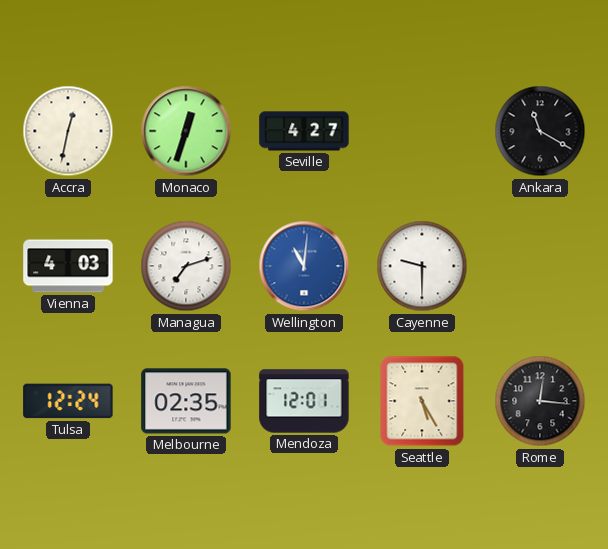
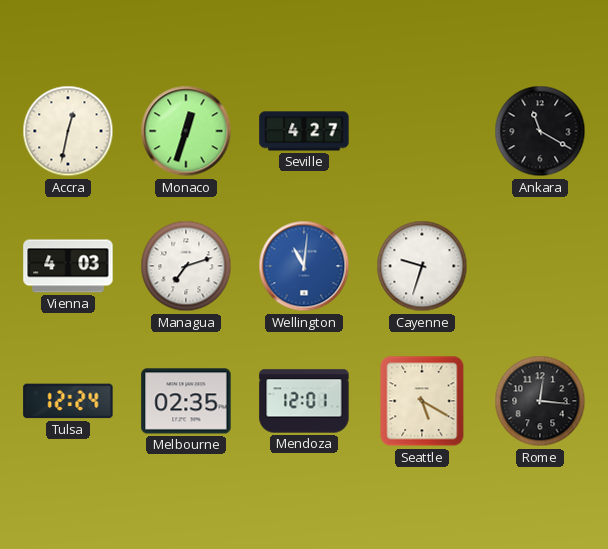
Cayenne: 9:30 -> 9:33 (422, 266)
Seattle: 5:25 -> 5:20 (422, 401)
